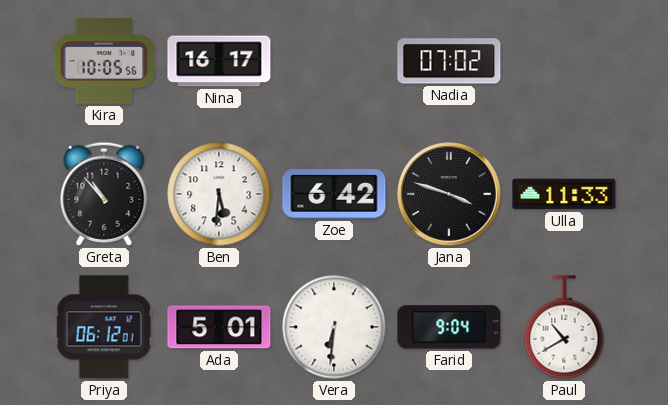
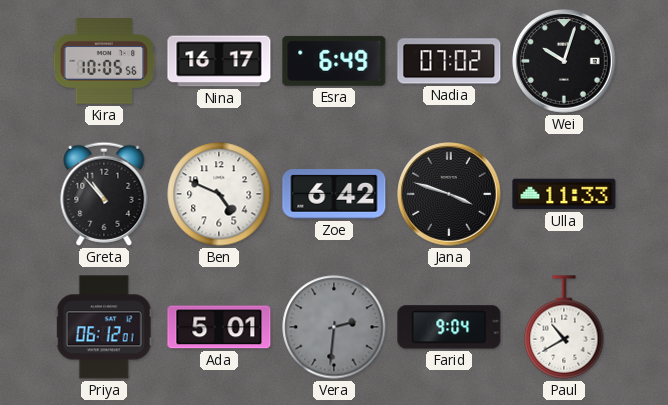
Esra: none -> 6:49 (334, 61)
Wei: none -> 10:03 (565, 62)
Ben: 5:31 -> 4:49 (219, 194)
Vera: 6:31 -> 2:31 (334, 327)
Vera dial: white -> grey (334, 327)
